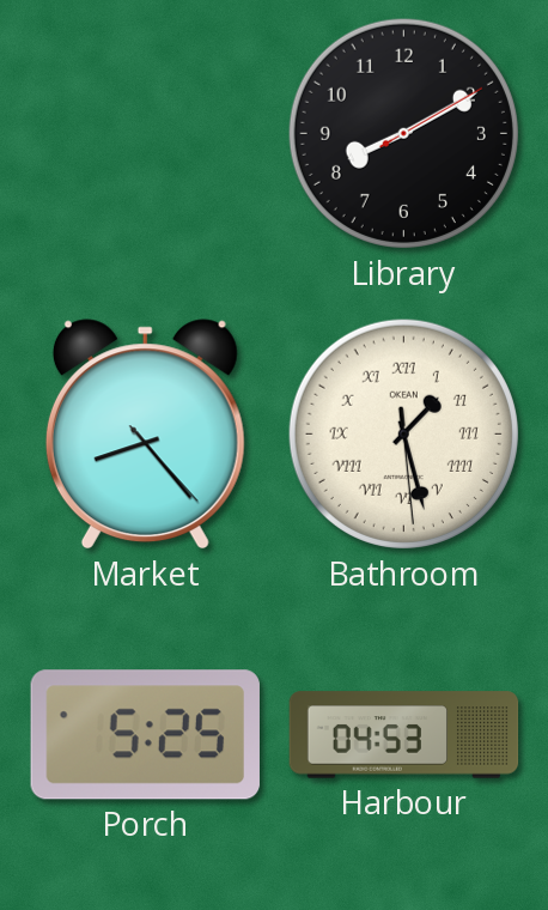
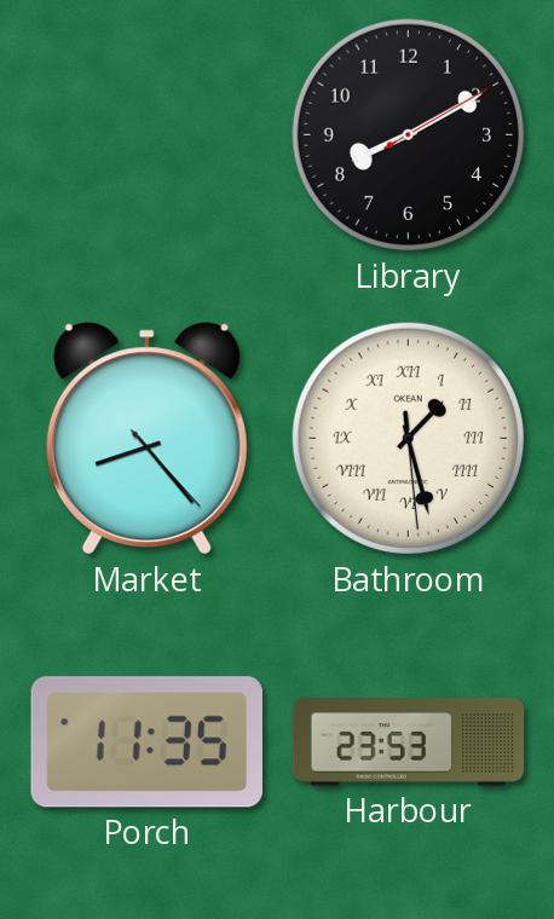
Porch: 5:25 -> 11:35 (146, 742)
Harbour: 04:53 -> 23:53 (409, 742)
